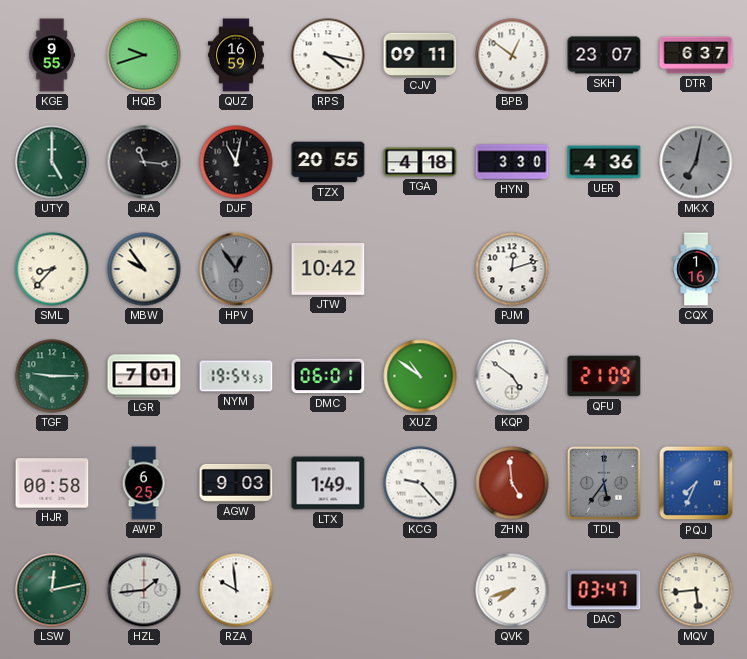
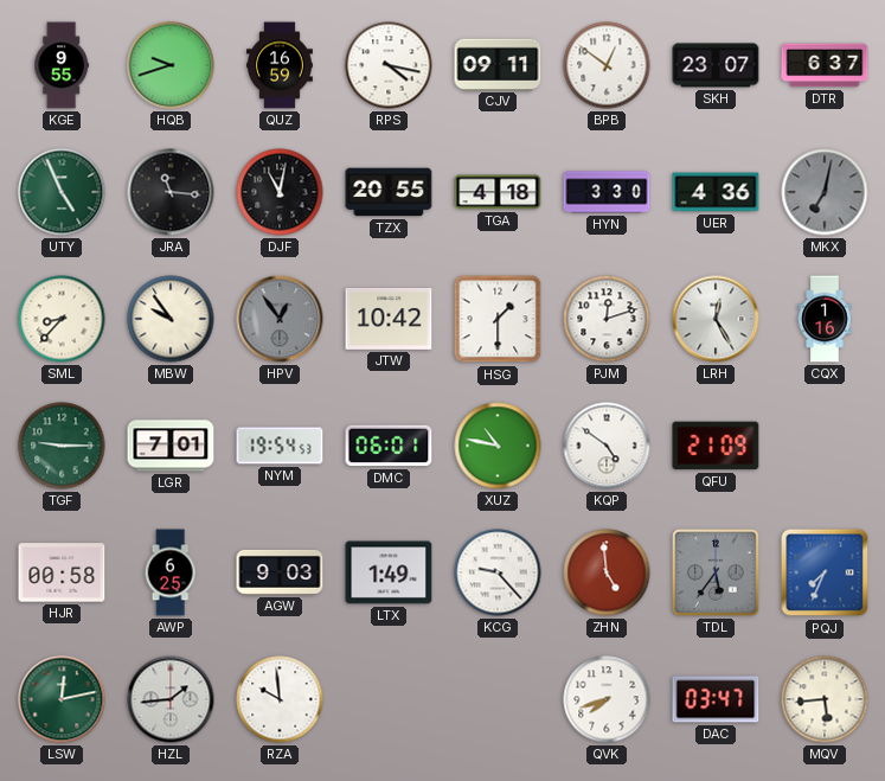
UTY: 5:00 -> 4:56 (62, 192)
HSG: none -> 1:30 (498, 319)
LRH: none -> 12:25 (716, 319)
XUZ: 10:51 -> 10:47 (498, 446)
